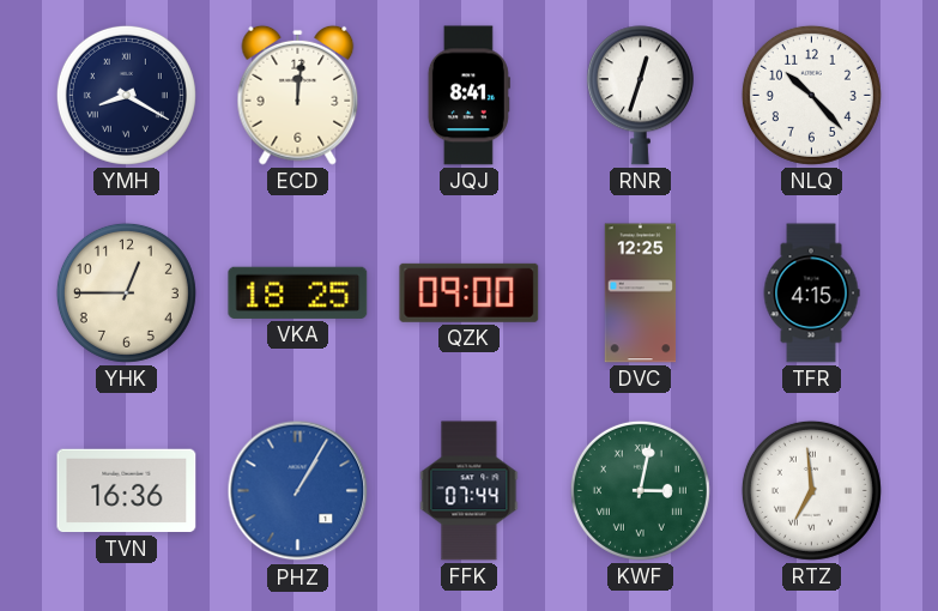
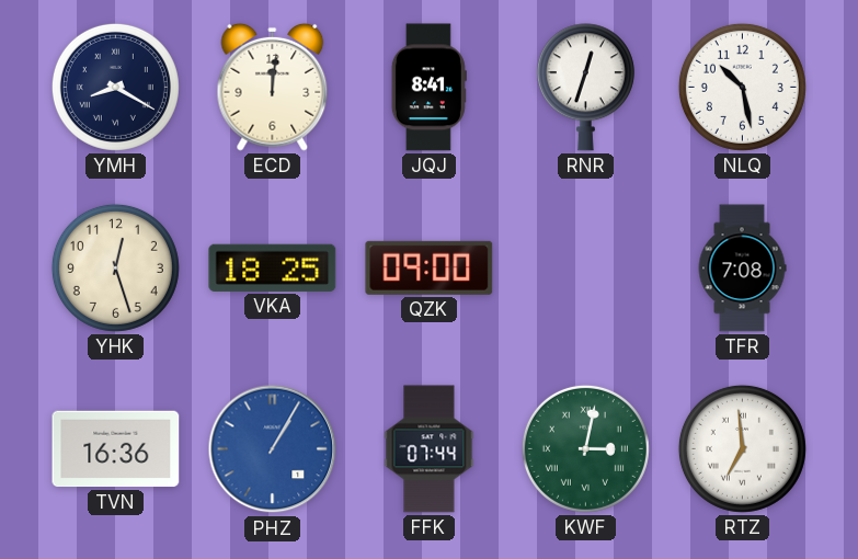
NLQ: 10:23 -> 10:28 (742, 87)
YHK: 12:45 -> 12:27 (115, 267)
DVC: 12:25 -> none (641, 294)
TFR: 4:15 -> 7:08 (742, 269)
